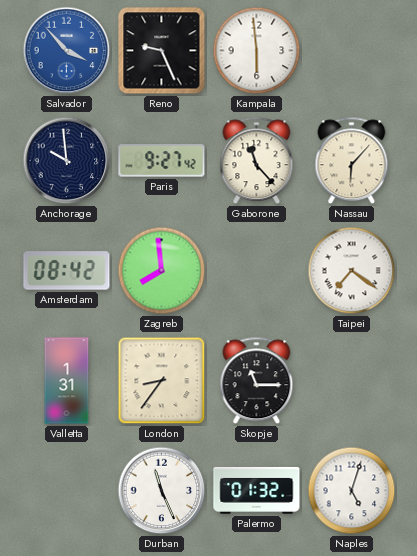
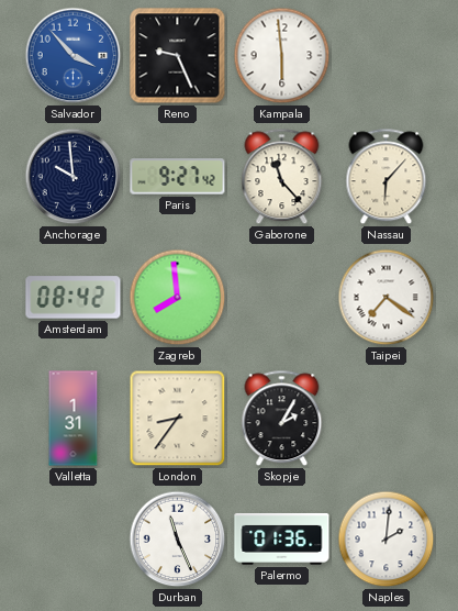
Skopje: 11:15 -> 2:05 (282, 419)
Palermo: 01:32 -> 01:36 (282, 538)
Naples: 5:03 -> 2:01 (387, 540)
